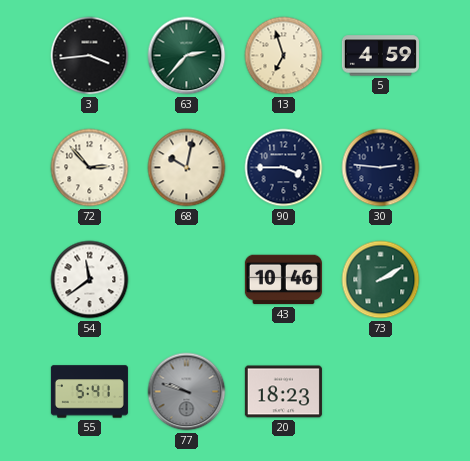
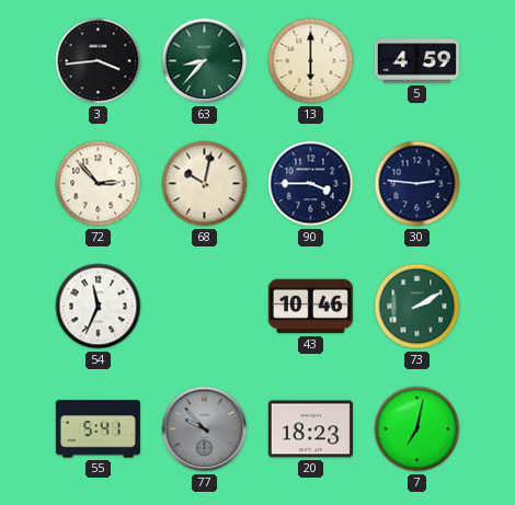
63: 2:37 -> 8:37 (205, 61)
13: 6:57 -> 6:00 (311, 61)
54: 11:39 -> 11:34 (99, 307)
77: 9:48 -> 9:53 (205, 429)
7: none -> 7:02 (417, 429)
